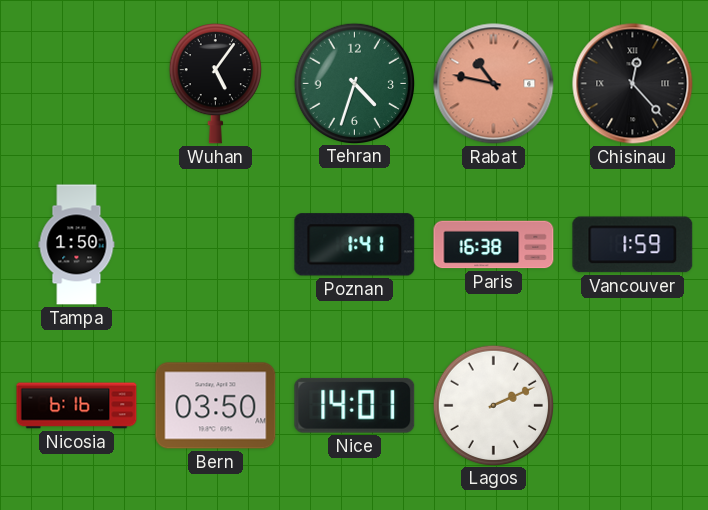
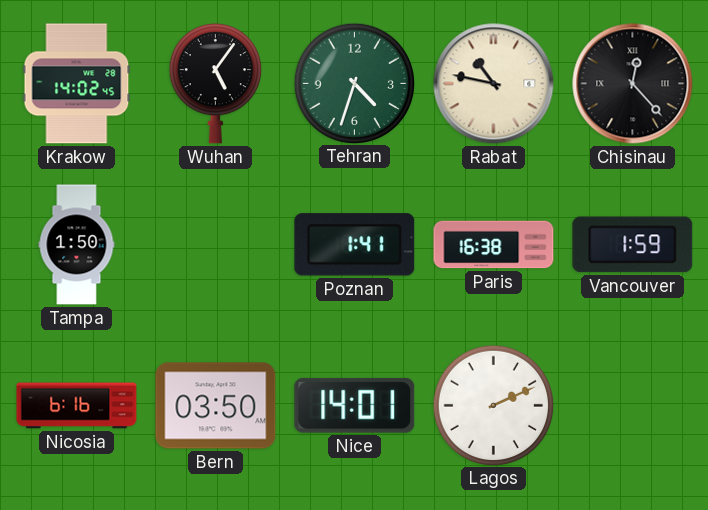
Krakow: none -> 14:02 (77, 84)
Rabat dial: salmon -> cream (494, 84)
